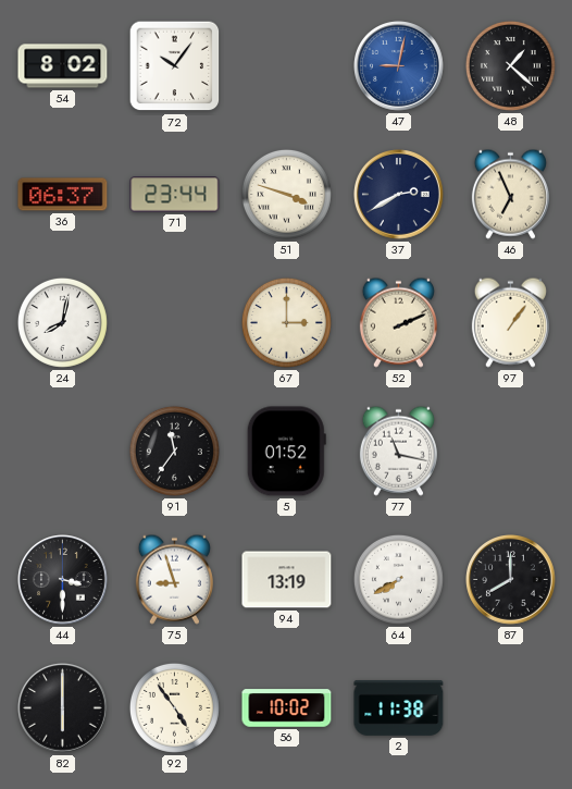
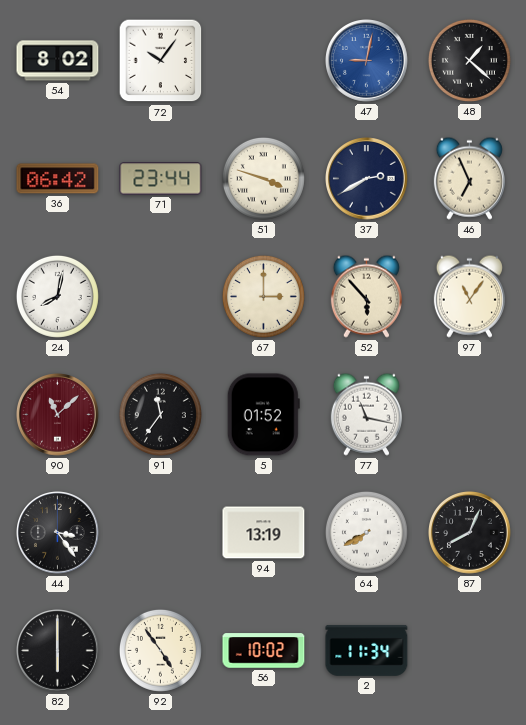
36: 06:37 -> 06:42 (58, 179)
52: 2:11 -> 5:53 (366, 296)
97: 1:06 -> 11:06 (469, 296)
90: none -> 11:08 (58, 415)
44: 3:30 -> 3:24 (58, 533)
75: 8:57 -> none (174, 579)
87: 8:00 -> 8:04 (470, 533)
2: 11:38 -> 11:34 (367, 650)
